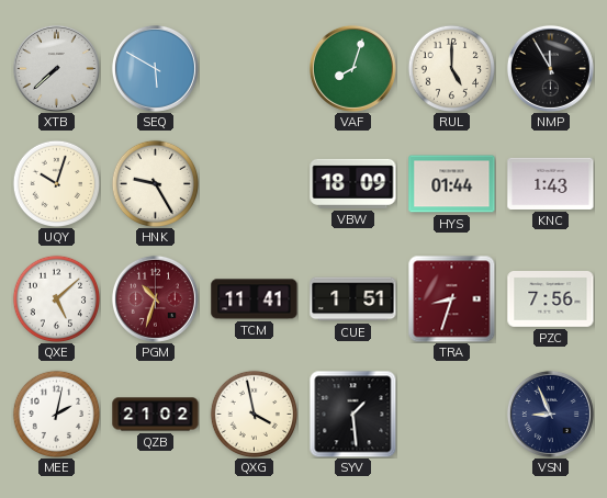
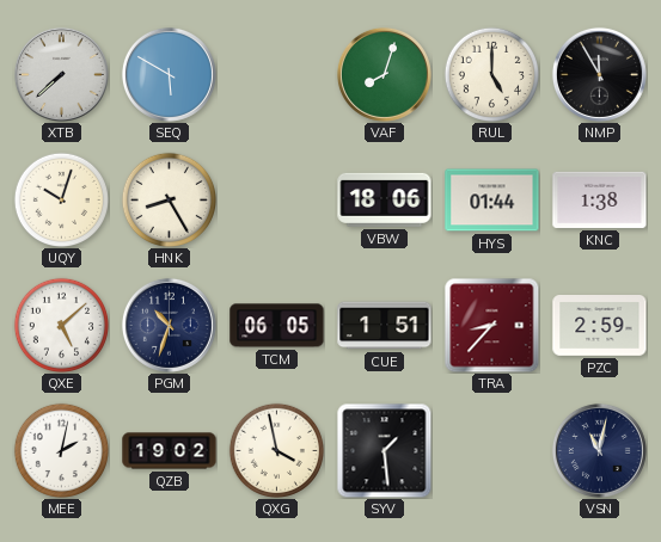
HNK: 9:25 -> 8:25 (169, 199)
VBW: 18:09 -> 18:06 (385, 199)
KNC: 1:43 -> 1:38 (600, 199)
PGM dial: burgundy -> navy (169, 325)
TCM: 11:41 -> 06:05 (277, 326)
TRA: 8:33 -> 8:37 (491, 325)
PZC: 7:56 -> 2:59 (600, 326)
QZB: 21:02 -> 19:02 (170, 451)
VSN: 8:56 -> 11:02 (599, 450)
